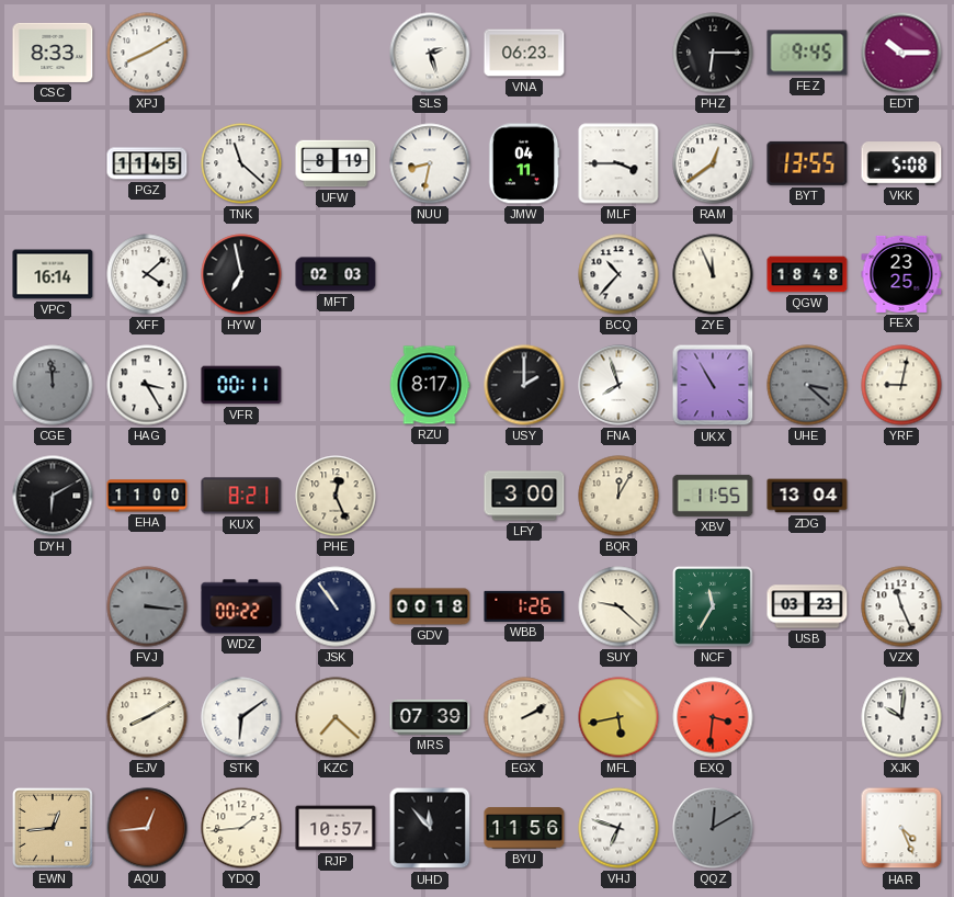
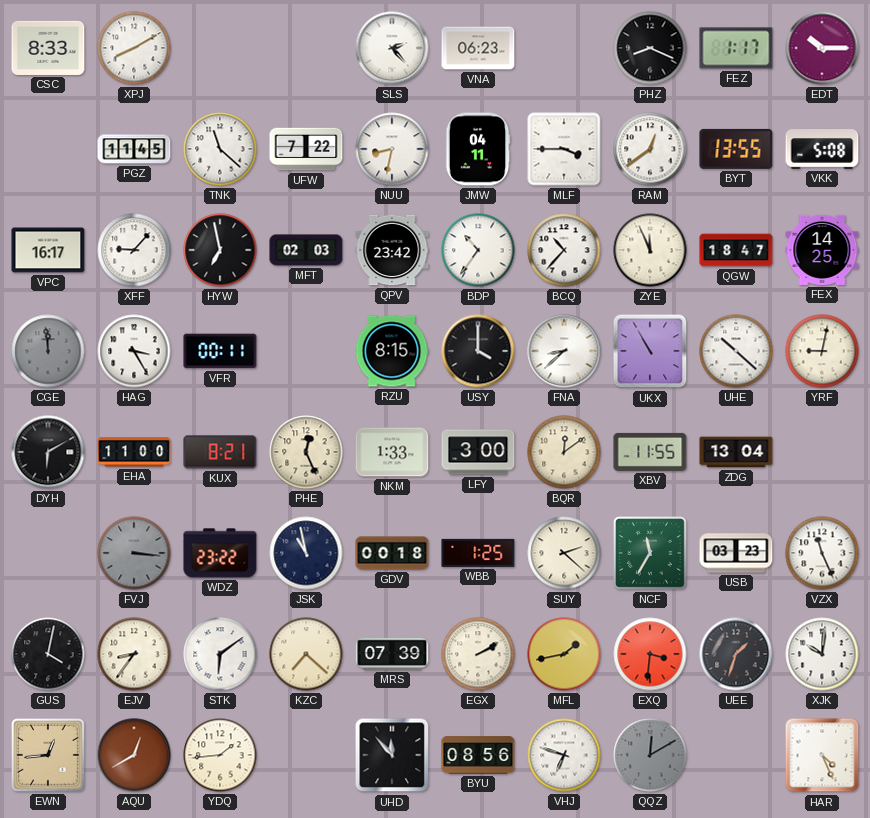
SLS: 2:27 -> 2:23 (392, 48)
PHZ: 6:15 -> 8:19 (650, 48)
FEZ: 9:45 -> 1:17 (736, 48)
UFW: 8:19 -> 7:22 (306, 149)
VPC: 16:14 -> 16:17 (48, 250)
XFF: 4:08 -> 9:07 (134, 250)
QPV: none -> 23:42 (392, 250)
BDP: none -> 10:36 (478, 250)
QGW: 18:48 -> 18:47 (736, 250)
FEX: 23:25 -> 14:25 (822, 250)
RZU: 8:17 -> 8:15 (392, 351)
USY: 2:00 -> 4:00 (478, 351)
FNA: 7:57 -> 8:38 (564, 351)
UHE: 3:22 -> 10:22 (736, 351)
UHE dial: grey -> white (736, 351)
NKM: none -> 1:33 (392, 452)
BQR: 12:05 -> 12:09 (564, 452)
WDZ: 00:22 -> 23:22 (220, 553)
JSK: 10:54 -> 10:58 (306, 553)
WBB: 1:26 -> 1:25 (478, 553)
SUY: 9:22 -> 2:22 (564, 553)
GUS: none -> 4:02 (48, 654)
EJV: 8:10 -> 8:36 (134, 654)
MFL: 5:43 -> 1:43 (564, 654)
UEE: none -> 1:33 (736, 654)
AQU: 12:44 -> 12:40 (134, 755)
RJP: 10:57 -> none (336, 828)
BYU: 11:56 -> 08:56 (478, 755)
